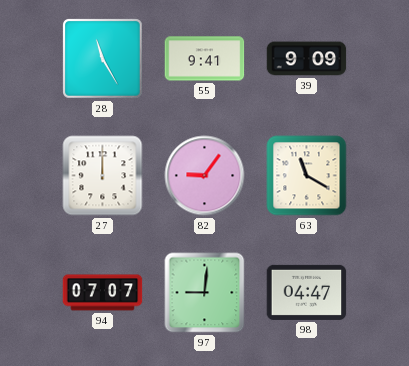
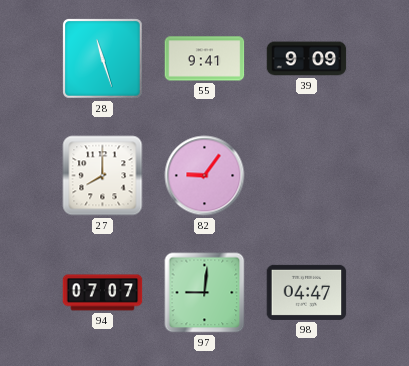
28: 11:25 -> 11:27 (103, 59)
27: 12:00 -> 8:00 (103, 176)
63: 11:20 -> none (307, 176)
